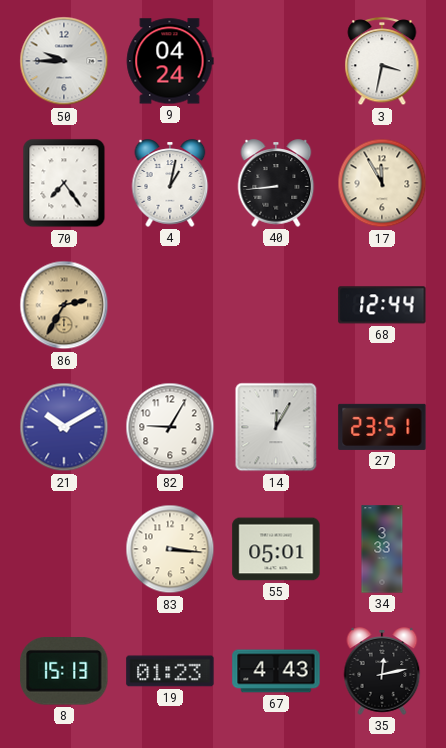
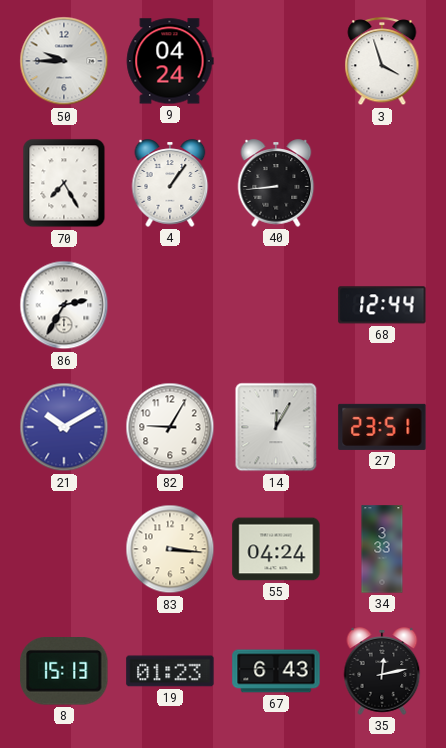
3: 3:32 -> 3:57 (382, 62)
70: 7:24 -> 7:25 (64, 183)
4: 1:02 -> 1:06 (170, 183)
17: 11:55 -> none (382, 183)
86 dial: champagne -> white (64, 305)
55: 05:01 -> 04:24 (276, 549)
67: 4:43 -> 6:43 (276, 671)
